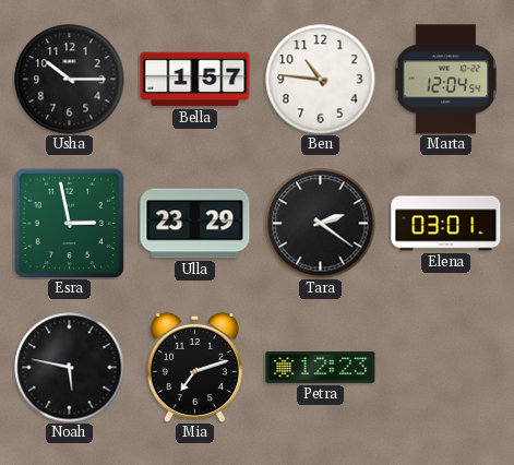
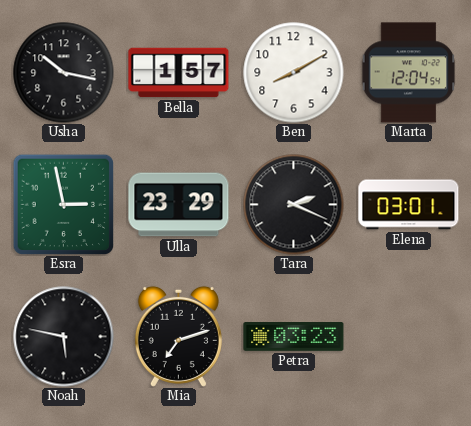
Usha: 10:15 -> 10:17 (64, 73)
Ben: 10:46 -> 8:10 (294, 73)
Tara: 2:21 -> 2:19 (294, 205)
Petra: 12:23 -> 03:23 (294, 337)
